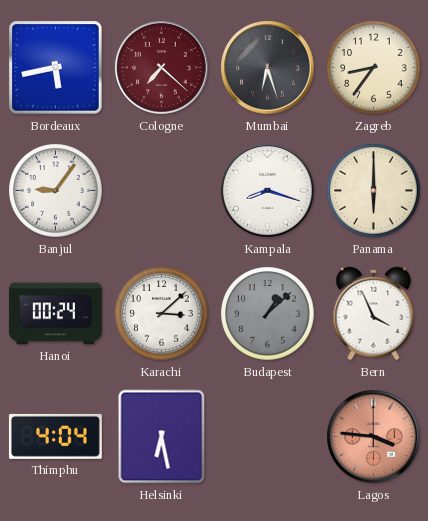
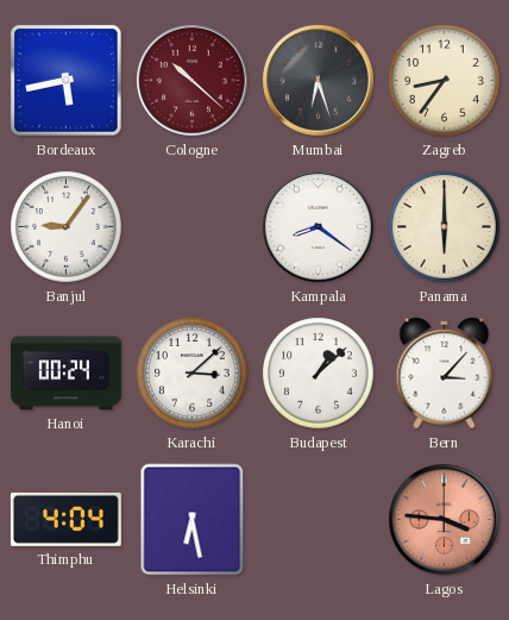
Cologne: 7:22 -> 10:22 (193, 81)
Kampala: 8:18 -> 8:21 (319, 227)
Budapest dial: grey -> white (319, 374)
Bern: 3:56 -> 3:07 (445, 374)
